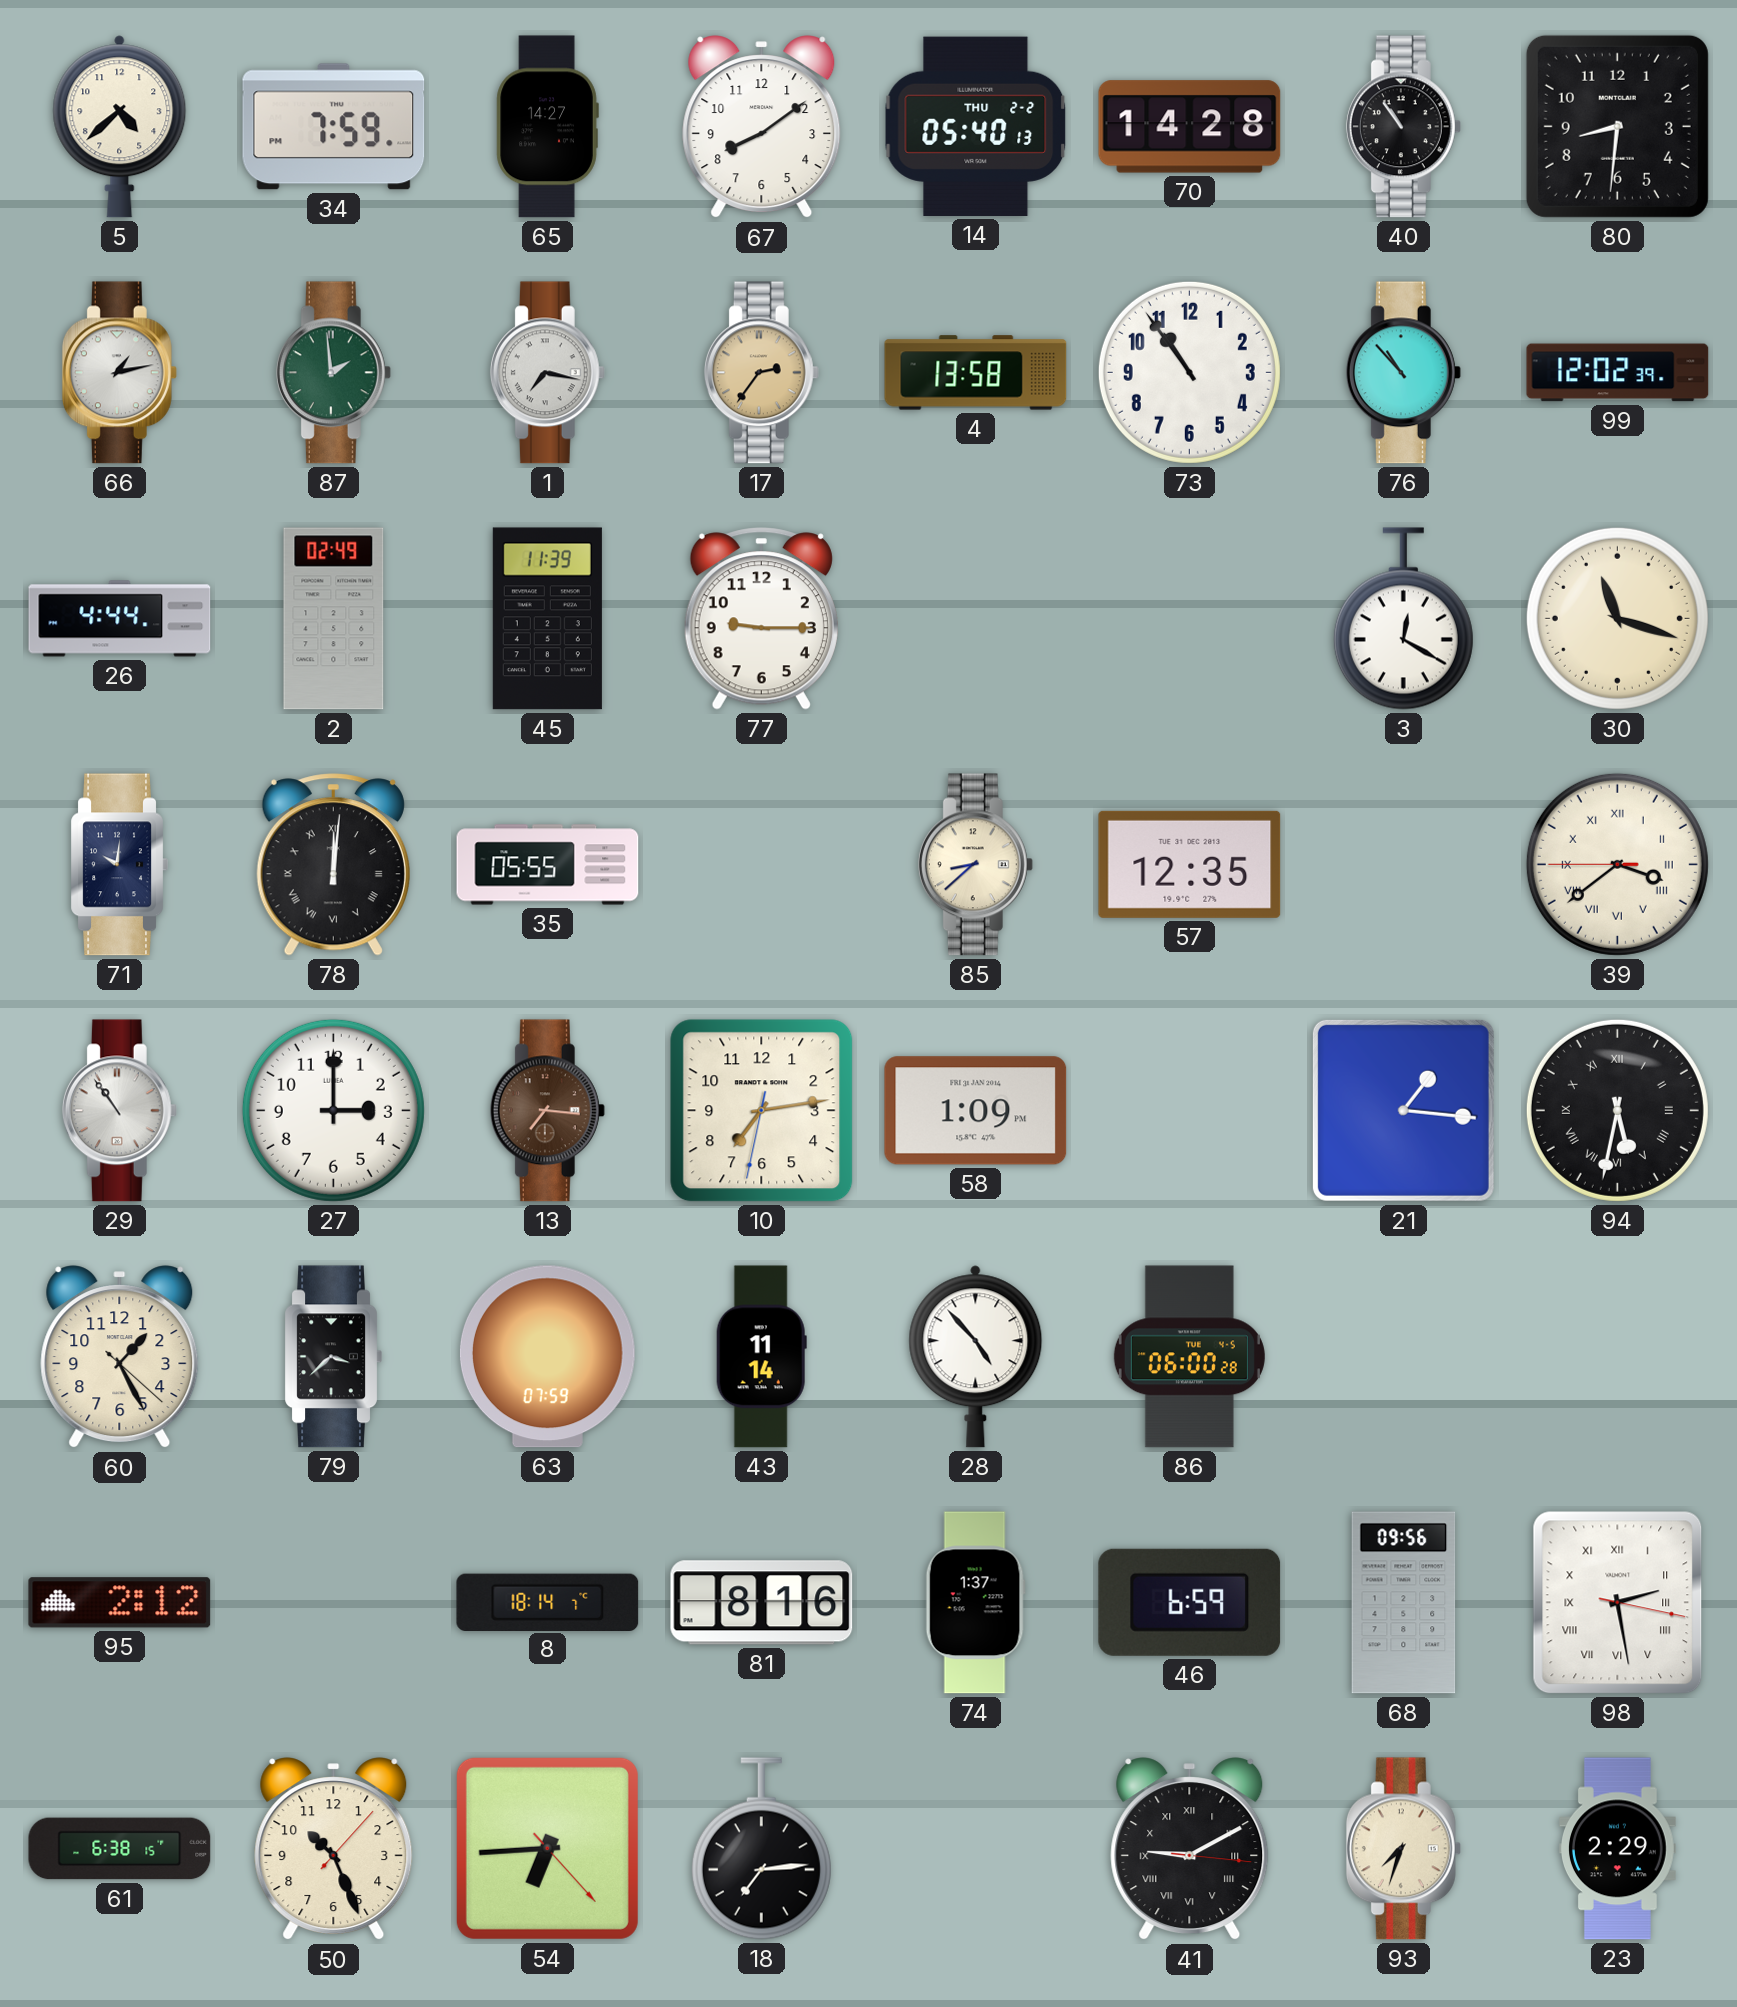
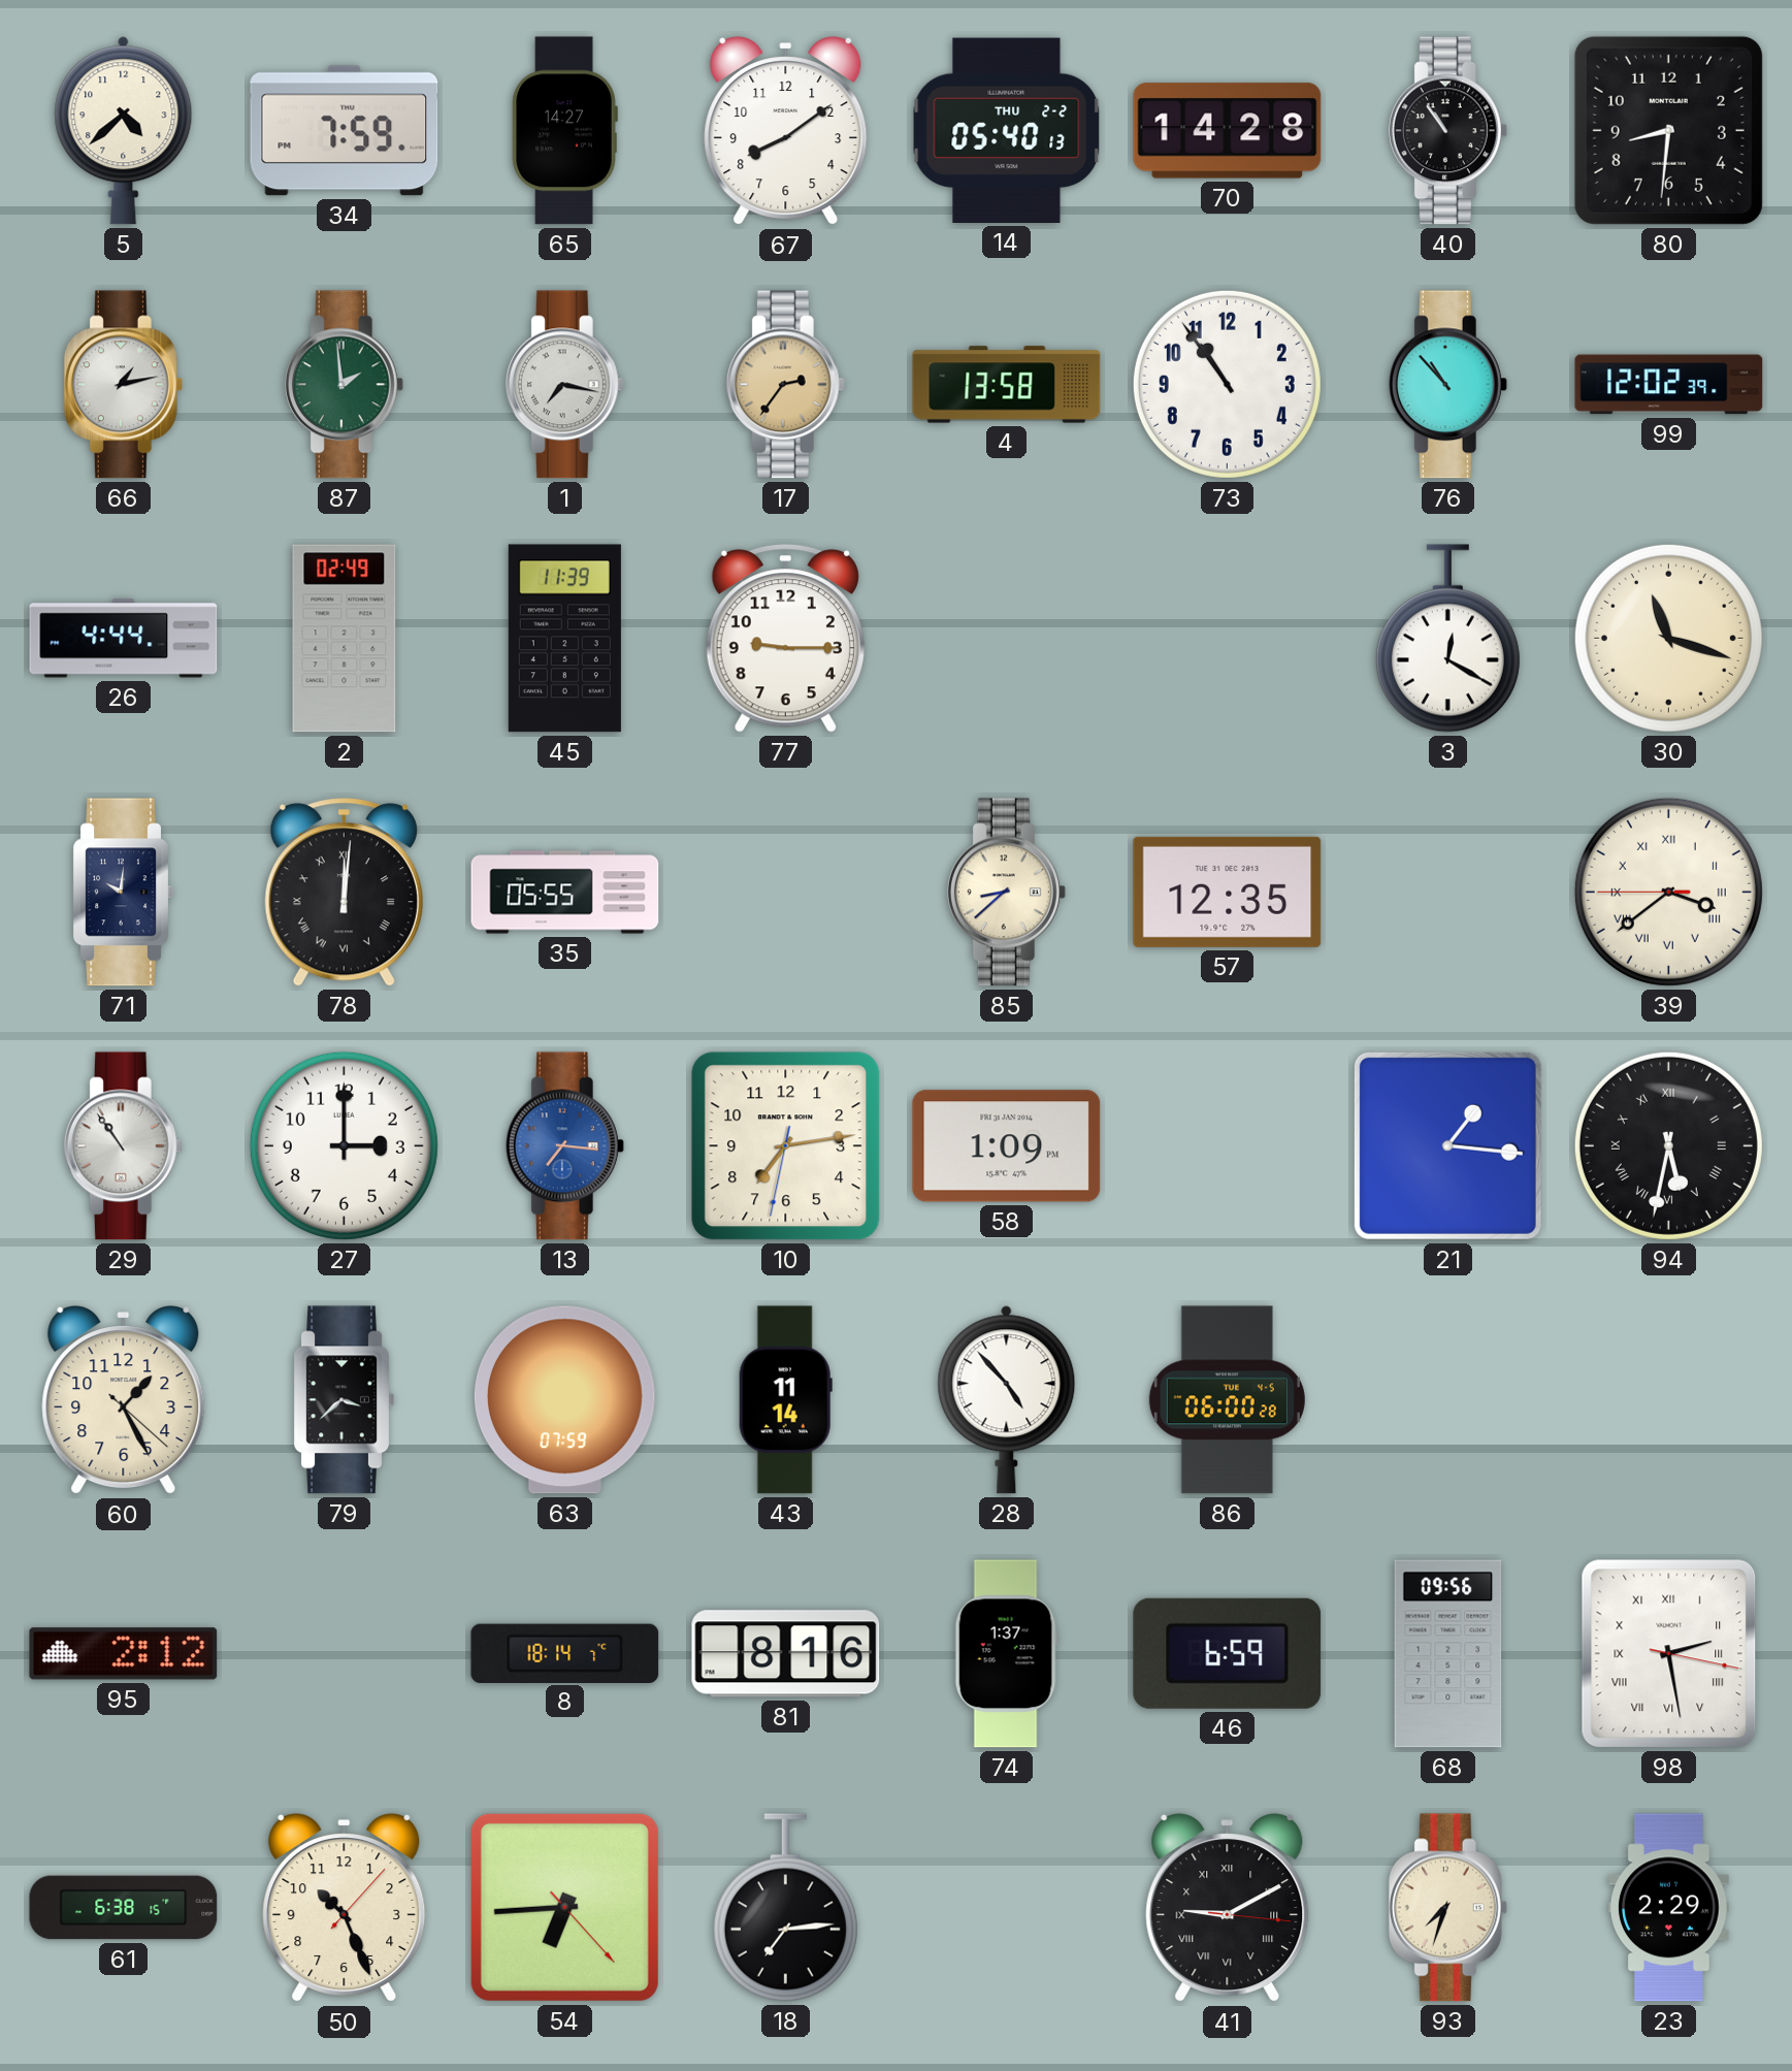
13 dial: brown -> blue (564, 1146)
